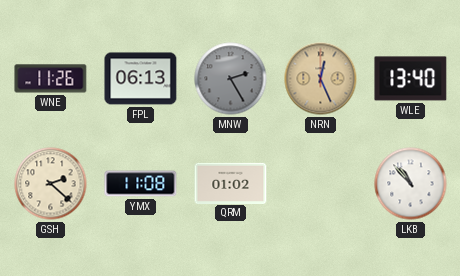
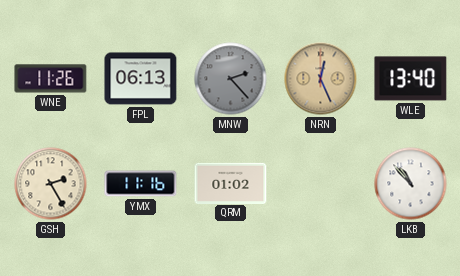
MNW: 2:25 -> 2:23 (231, 79)
GSH: 2:22 -> 2:25 (51, 184)
YMX: 11:08 -> 11:16 (141, 184)
